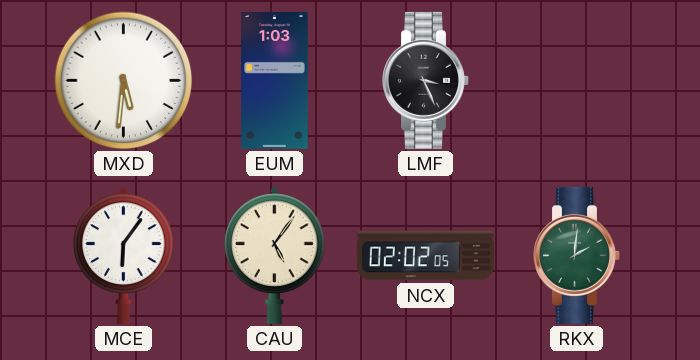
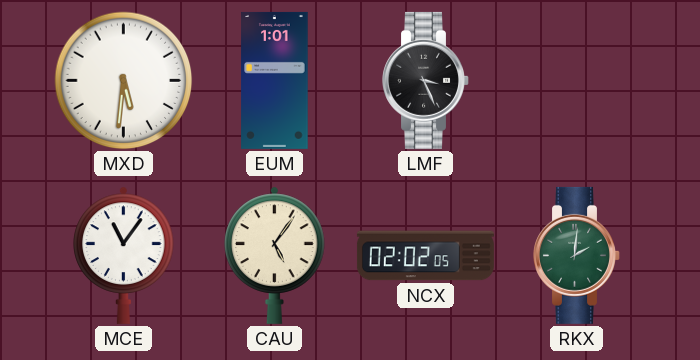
EUM: 1:03 -> 1:01 (275, 80)
MCE: 6:06 -> 11:06 (124, 255)
